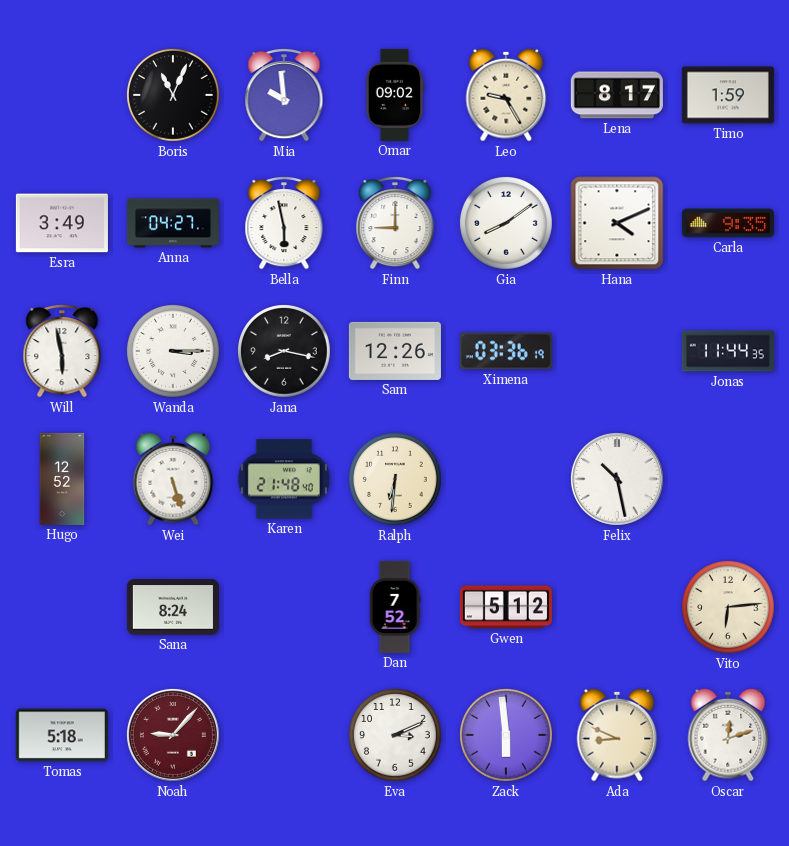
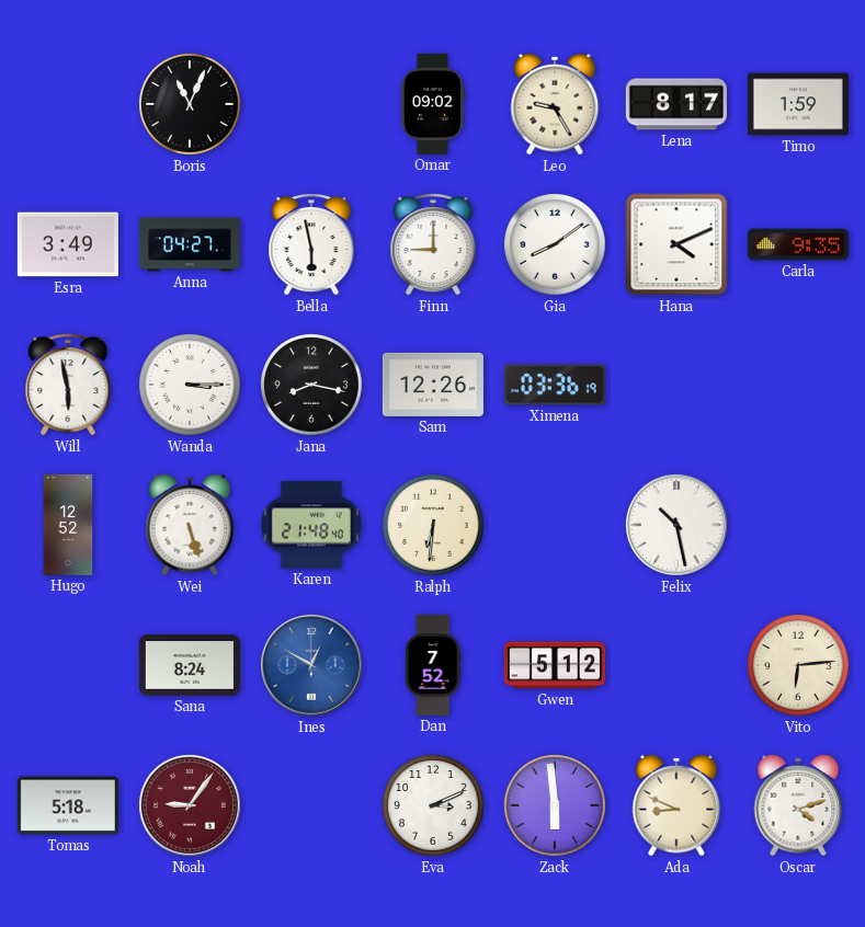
Mia: 9:59 -> none (284, 96)
Jonas: 11:44 -> none (728, 351)
Ines: none -> 12:50 (311, 665)
Noah: 9:07 -> 9:06 (190, 805)
Oscar: 12:12 -> 4:12 (798, 805)
